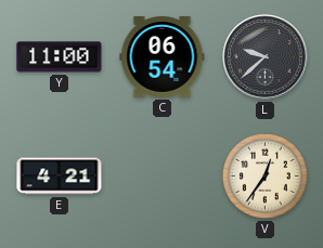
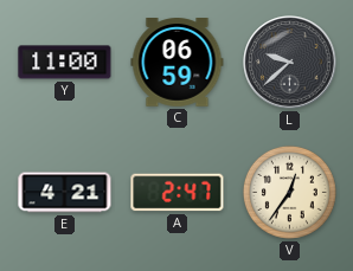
C: 06:54 -> 06:59 (178, 63)
A: none -> 2:47 (178, 193)
